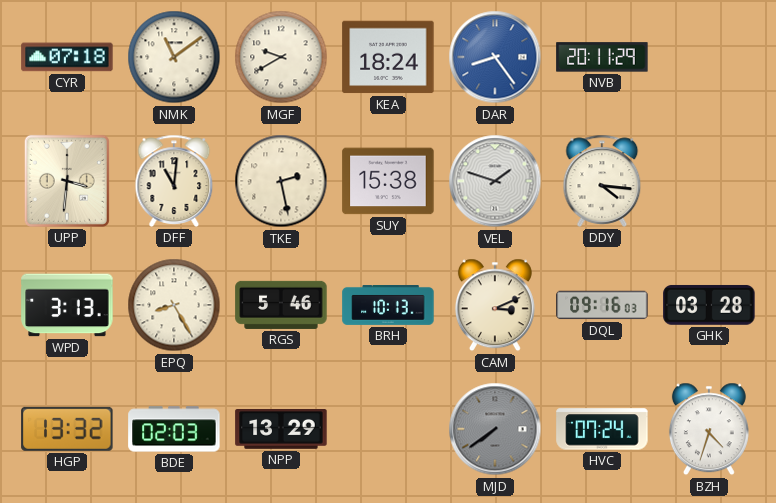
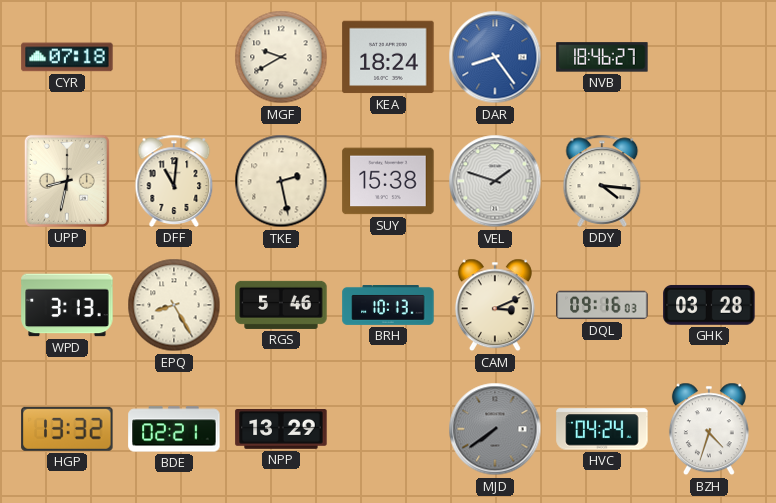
NMK: 11:09 -> none (174, 57)
NVB: 20:11 -> 18:46 (602, 57)
UPP: 3:31 -> 8:32 (67, 181)
BDE: 02:03 -> 02:21 (174, 429)
HVC: 07:24 -> 04:24 (602, 429)
